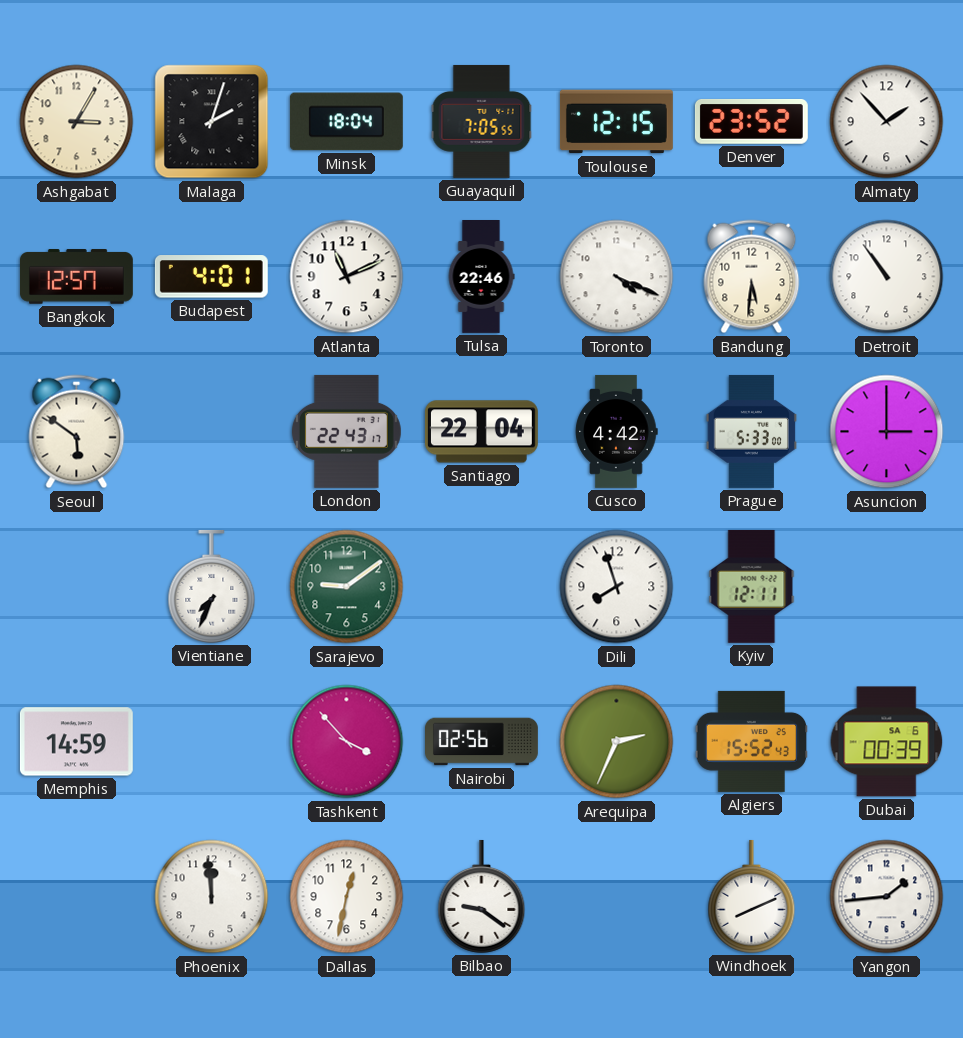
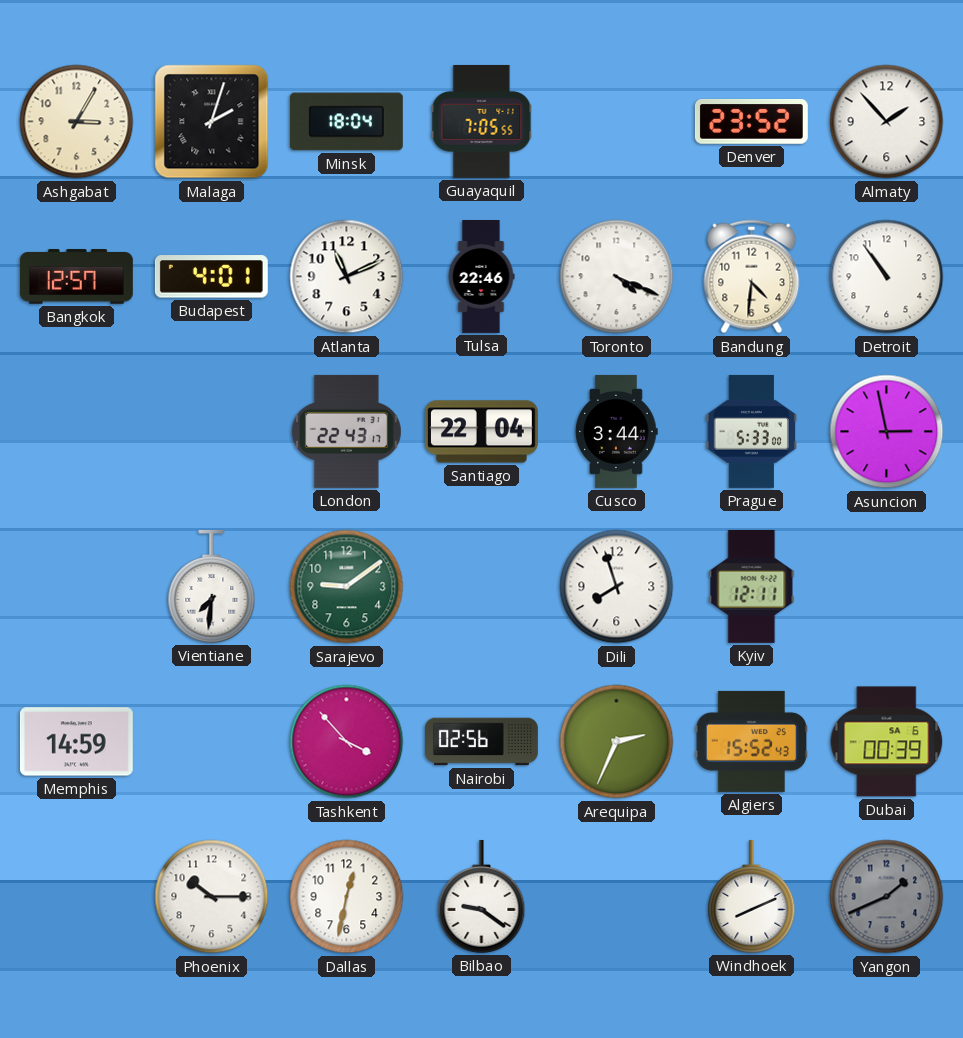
Toulouse: 12:15 -> none (616, 122)
Bandung: 5:31 -> 4:31 (752, 277)
Seoul: 5:51 -> none (77, 432)
Cusco: 4:42 -> 3:44 (617, 431)
Asuncion: 3:00 -> 2:58 (887, 432)
Vientiane: 7:34 -> 7:31 (212, 586)
Phoenix: 11:59 -> 10:15 (212, 897)
Yangon: 1:44 -> 1:41 (887, 897)
Yangon dial: white -> grey (887, 897)
